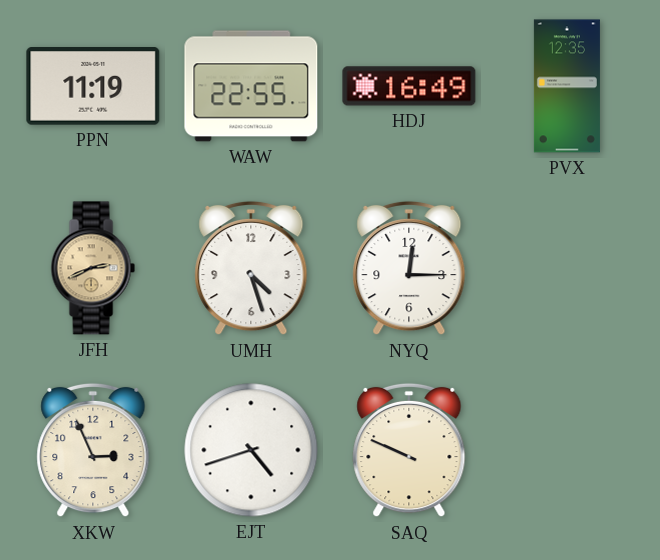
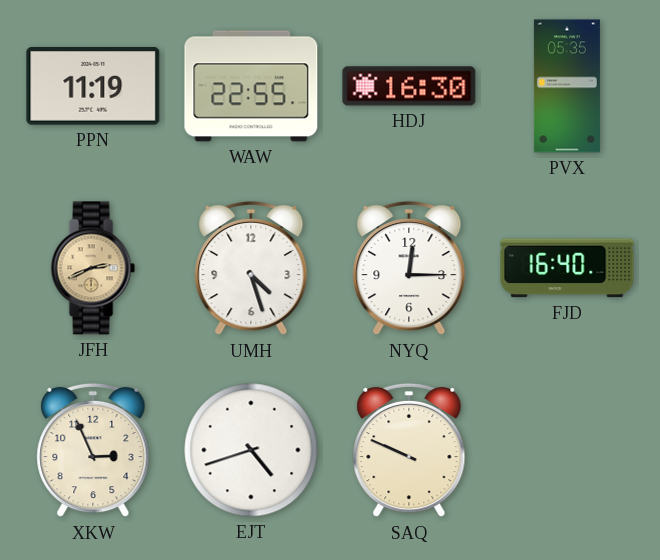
HDJ: 16:49 -> 16:30 (409, 86)
PVX: 12:35 -> 05:35 (567, 86)
FJD: none -> 16:40 (567, 268)
